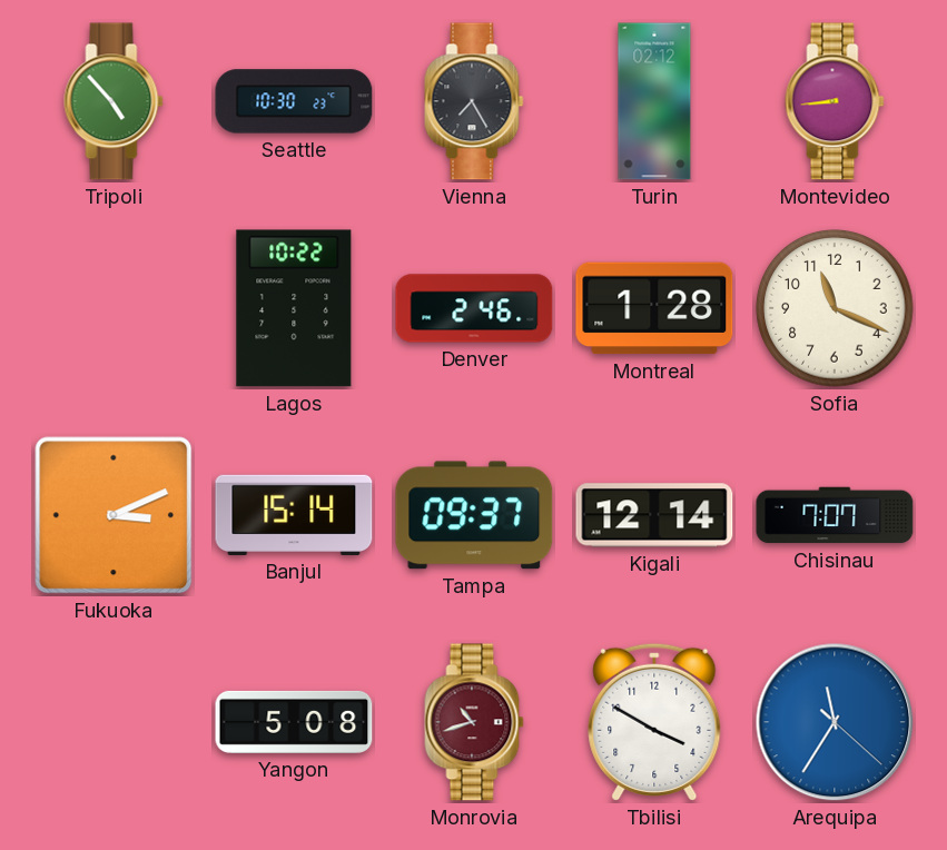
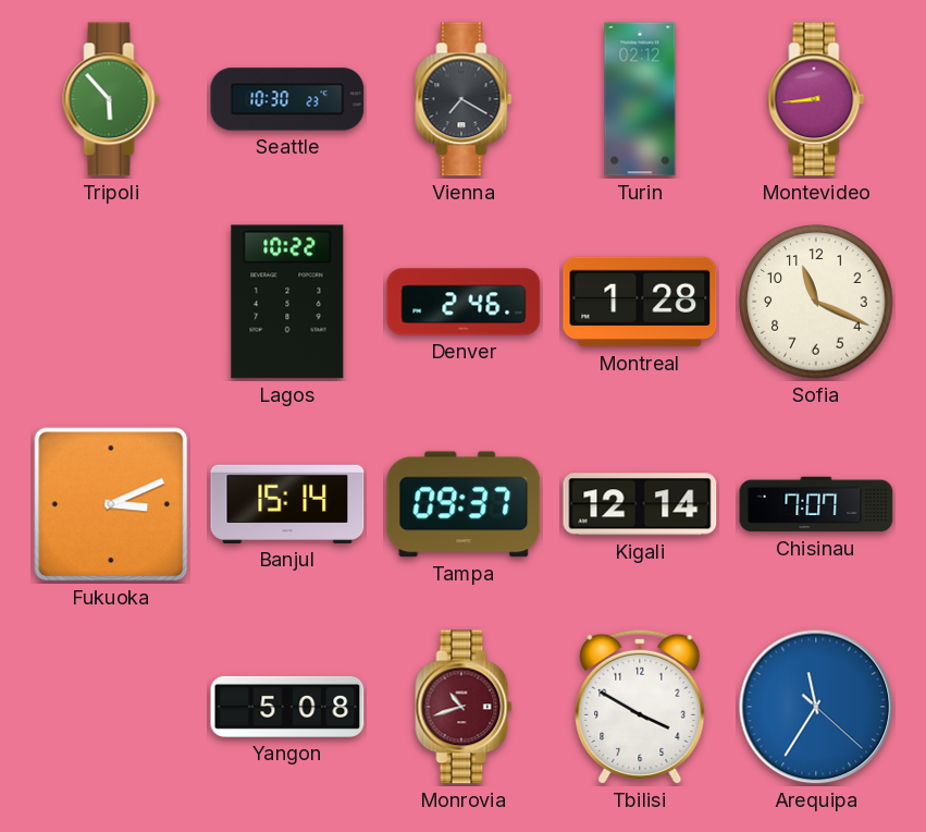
Tripoli: 4:53 -> 5:53 (111, 99)
Vienna: 7:25 -> 7:20 (464, 99)
